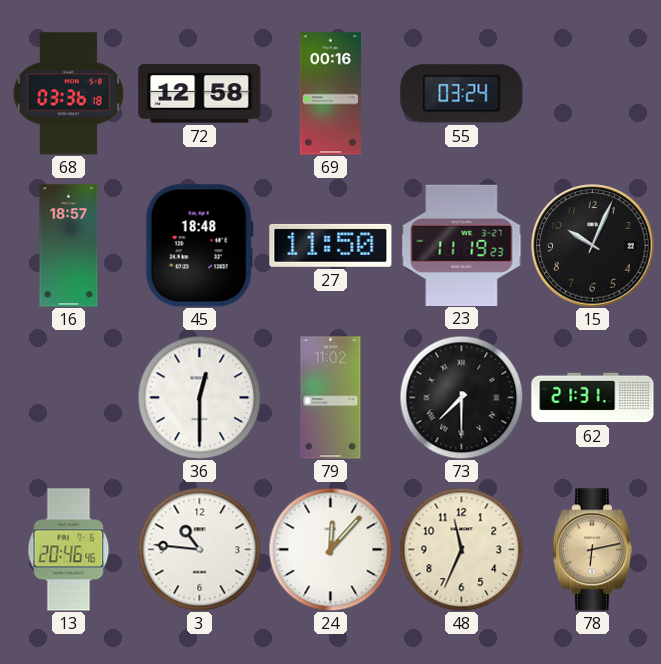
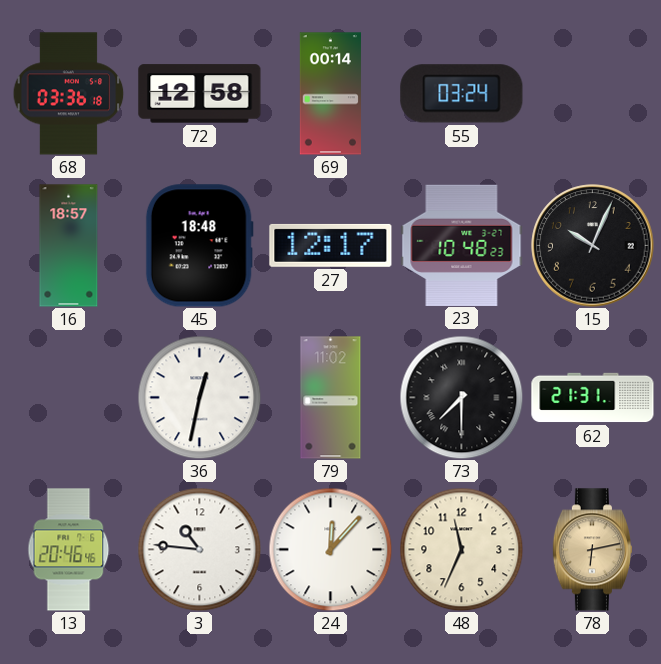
69: 00:16 -> 00:14 (330, 94)
27: 11:50 -> 12:17 (331, 245)
23: 11:19 -> 10:48 (462, 245)
36: 12:30 -> 12:32 (199, 397)
